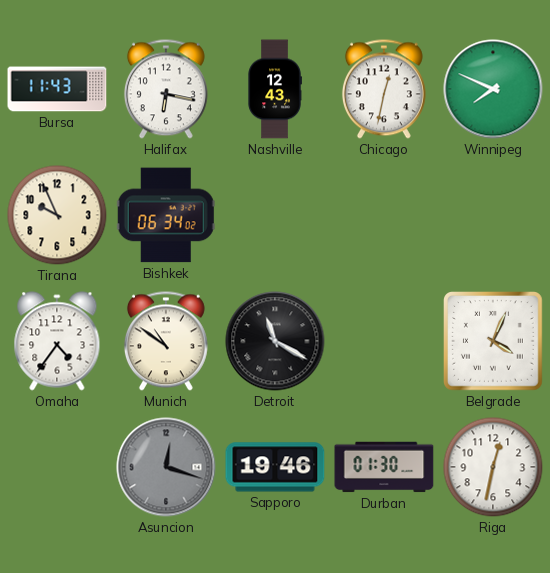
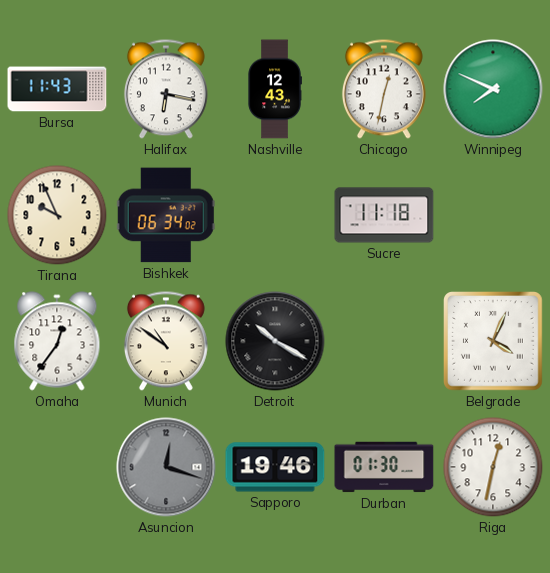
Sucre: none -> 11:18 (384, 215)
Omaha: 4:36 -> 12:36 (57, 341)
Detroit: 11:20 -> 10:20 (275, 341)
